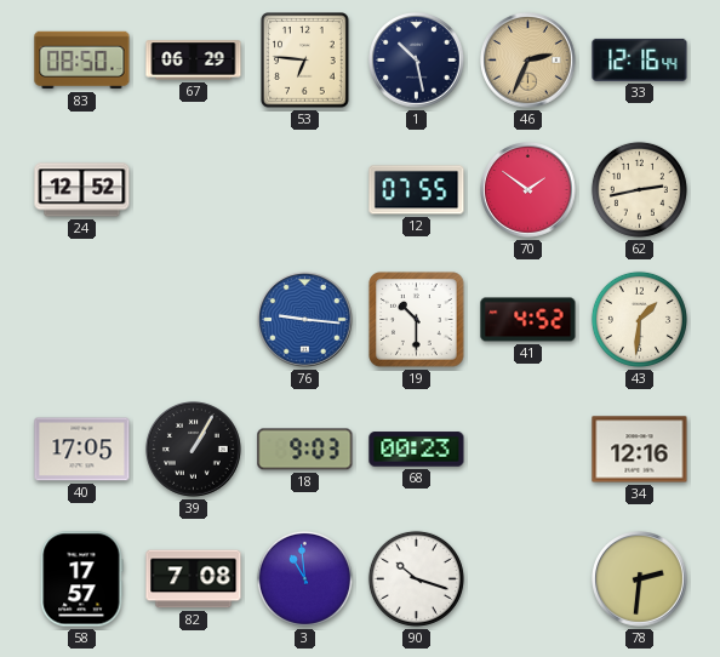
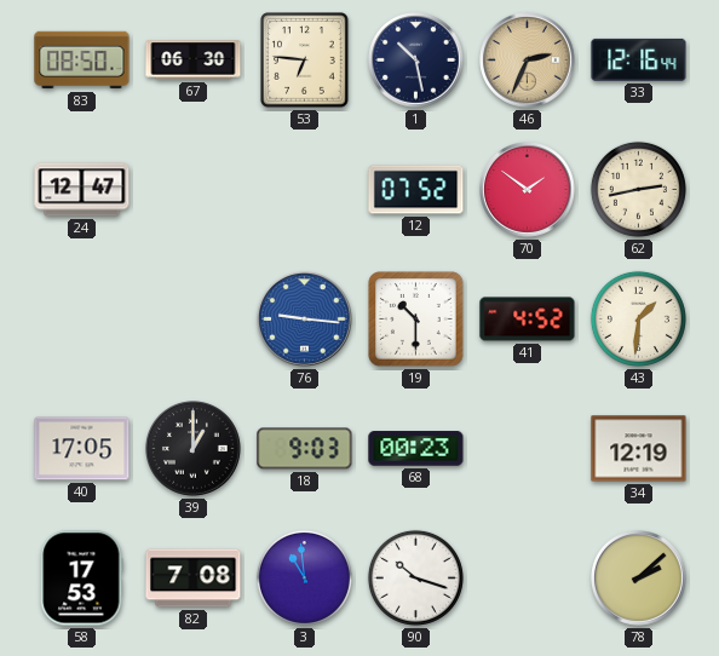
67: 06:29 -> 06:30 (194, 61)
24: 12:52 -> 12:47 (82, 190)
12: 07:55 -> 07:52 (416, 190)
39: 1:05 -> 1:00 (194, 449)
34: 12:16 -> 12:19 (639, 449)
58: 17:57 -> 17:53 (81, 579)
78: 2:31 -> 2:08 (639, 579)
